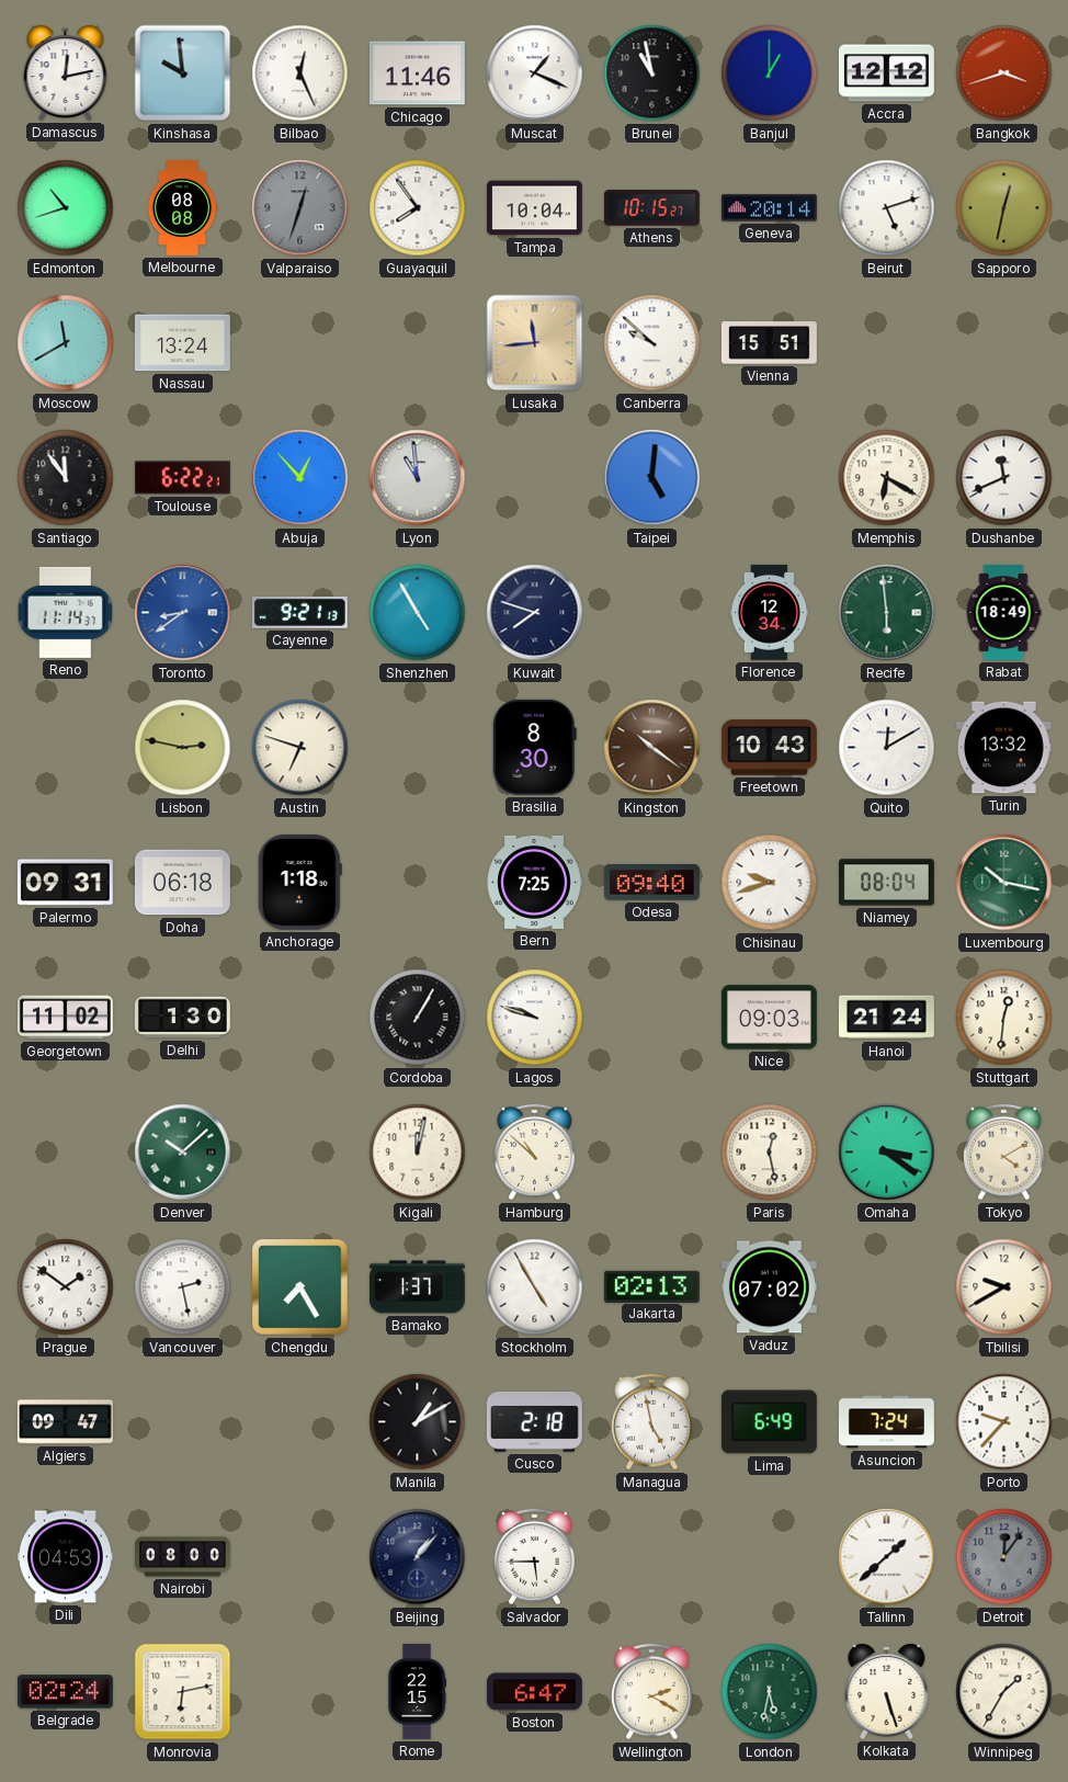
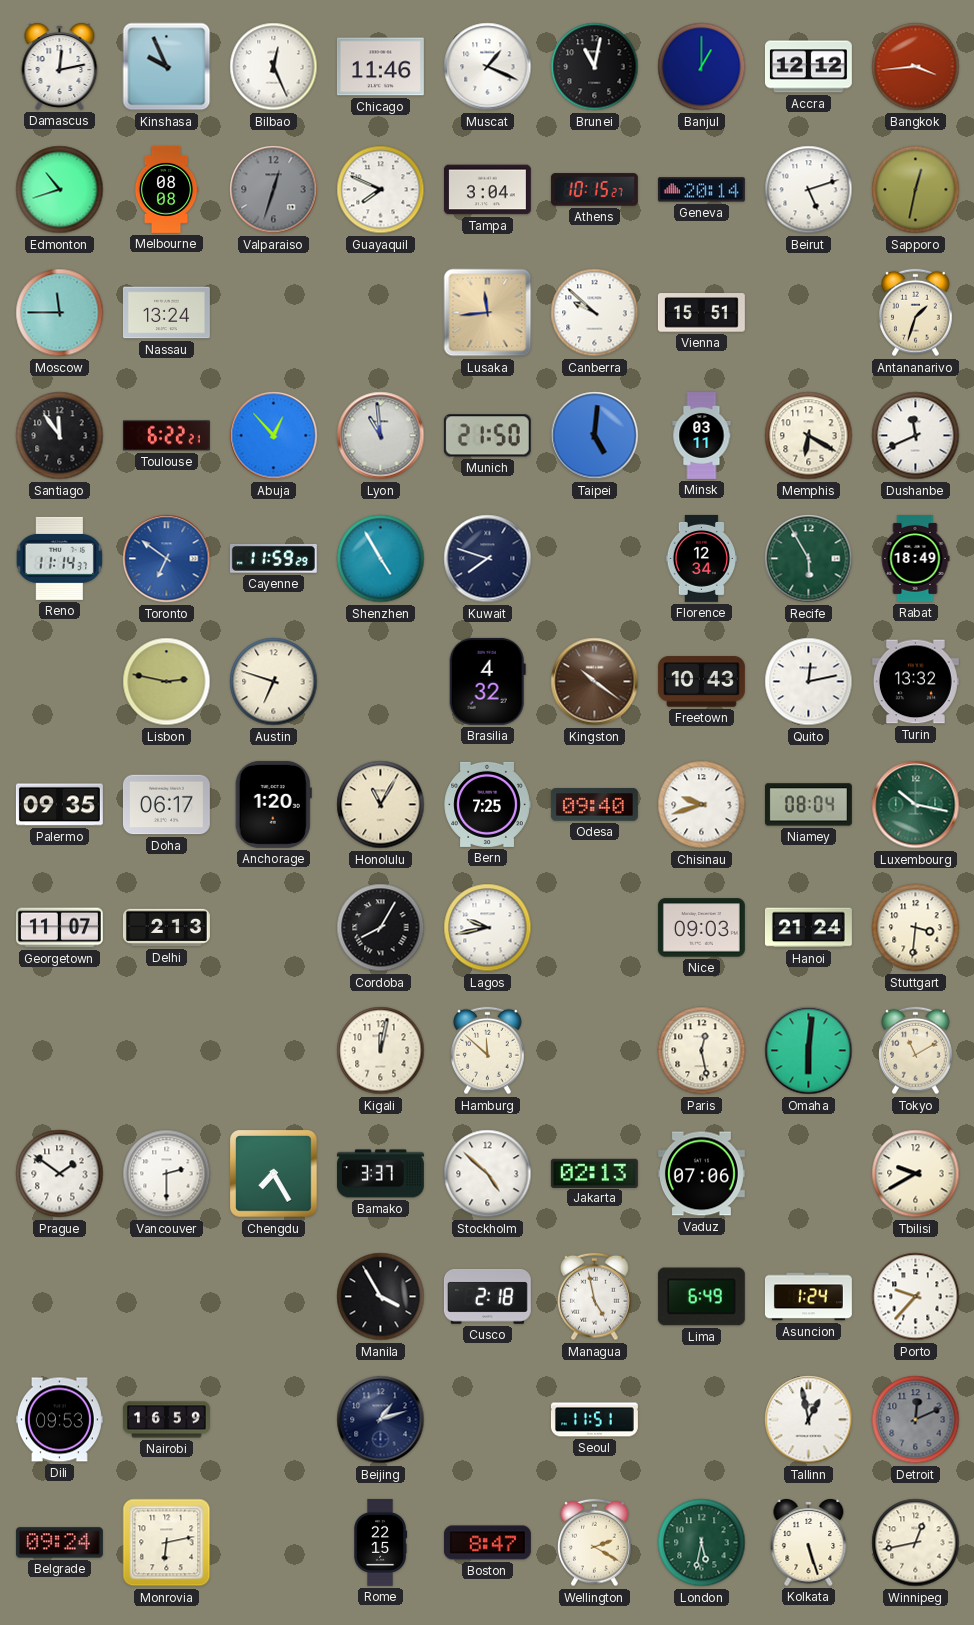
Kinshasa: 9:59 -> 9:56 (167, 67)
Brunei: 10:58 -> 11:02 (595, 67)
Bangkok: 3:42 -> 3:44 (916, 67)
Guayaquil: 7:54 -> 7:49 (381, 190)
Tampa: 10:04 -> 3:04 (487, 190)
Moscow: 11:40 -> 11:45 (60, 313)
Antananarivo: none -> 1:33 (916, 313)
Munich: none -> 21:50 (487, 436)
Minsk: none -> 03:11 (702, 436)
Toronto: 8:39 -> 6:51 (167, 559)
Cayenne: 9:21 -> 11:59 (273, 559)
Recife: 5:59 -> 5:55 (809, 559)
Brasilia: 8:30 -> 4:32 (487, 681)
Quito: 12:10 -> 12:13 (809, 682)
Palermo: 09:31 -> 09:35 (59, 805)
Doha: 06:18 -> 06:17 (166, 805)
Anchorage: 1:18 -> 1:20 (273, 804)
Honolulu: none -> 11:05 (381, 805)
Georgetown: 11:02 -> 11:07 (59, 928)
Delhi: 1:30 -> 2:13 (166, 928)
Cordoba: 1:05 -> 8:05 (381, 928)
Lagos: 9:48 -> 9:43 (488, 928)
Stuttgart: 12:31 -> 3:31 (916, 928)
Denver: 10:08 -> none (183, 1153)
Hamburg: 10:52 -> 11:52 (488, 1051)
Omaha: 3:21 -> 6:01 (809, 1051)
Tokyo: 4:10 -> 11:10 (916, 1051)
Vancouver: 2:28 -> 2:30 (167, 1174)
Bamako: 1:37 -> 3:37 (380, 1174)
Stockholm: 4:55 -> 4:52 (488, 1174)
Vaduz: 07:02 -> 07:06 (701, 1174)
Algiers: 09:47 -> none (65, 1422)
Manila: 1:10 -> 3:55 (381, 1297)
Asuncion: 7:24 -> 1:24 (808, 1297)
Dili: 04:53 -> 09:53 (59, 1420)
Nairobi: 08:00 -> 16:59 (166, 1420)
Beijing: 1:07 -> 1:12 (381, 1420)
Salvador: 5:45 -> none (535, 1557)
Seoul: none -> 11:51 (594, 1420)
Tallinn: 1:38 -> 12:58 (809, 1420)
Detroit: 12:06 -> 12:11 (916, 1420)
Belgrade: 02:24 -> 09:24 (59, 1543)
Boston: 6:47 -> 8:47 (487, 1543)
Winnipeg: 1:35 -> 12:43 (916, 1543)
